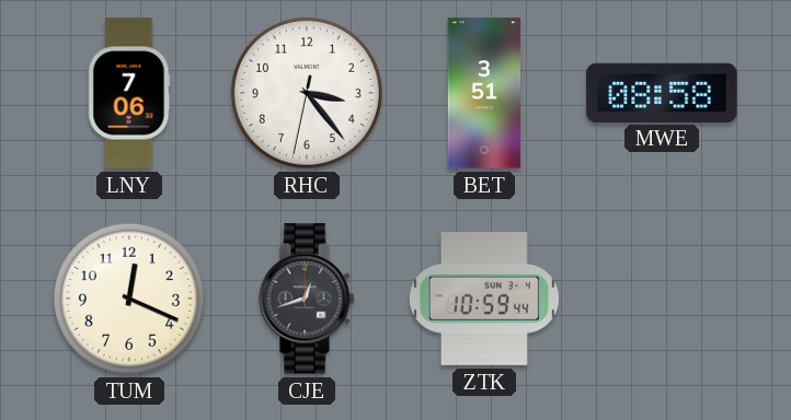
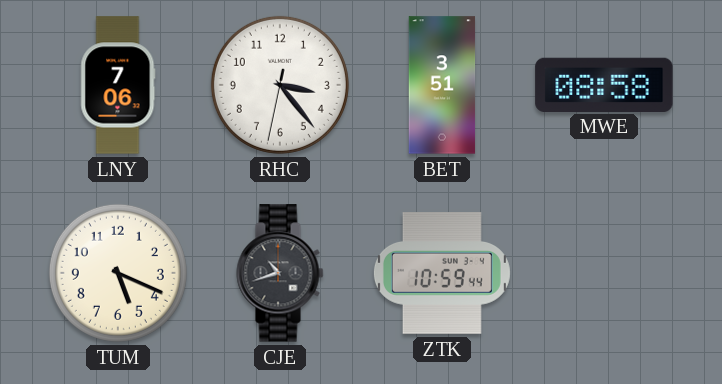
TUM: 12:19 -> 5:19 (118, 273)
CJE: 12:42 -> 10:42 (280, 273)
